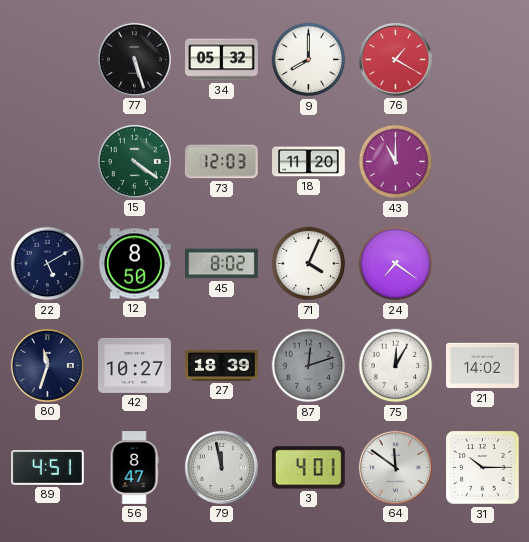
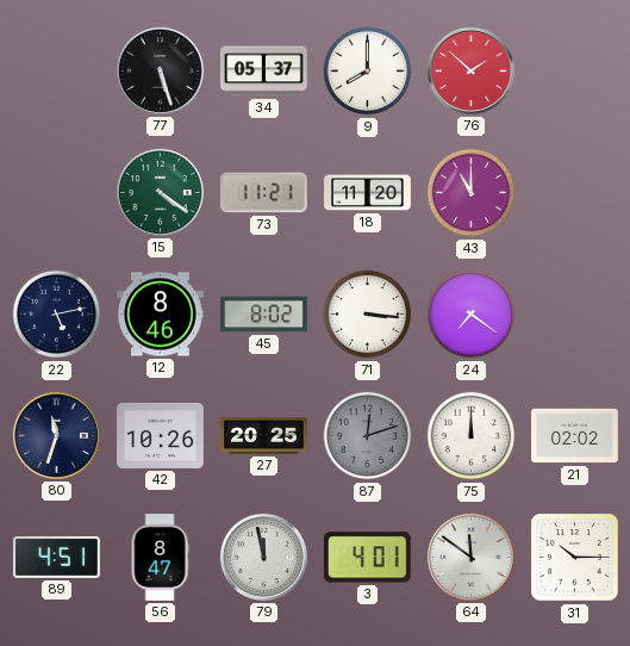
34: 05:32 -> 05:37 (264, 72)
76: 1:20 -> 1:52 (470, 70)
73: 12:03 -> 11:21 (263, 193)
22: 5:10 -> 5:13 (57, 315)
12: 8:50 -> 8:46 (161, 315)
71: 4:04 -> 3:16 (368, 315)
42: 10:27 -> 10:26 (161, 435)
27: 18:39 -> 20:25 (264, 436)
75: 12:05 -> 12:00 (472, 436)
21: 14:02 -> 02:02 (575, 436)
